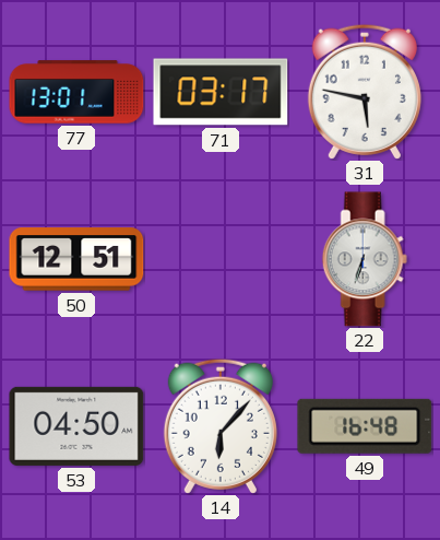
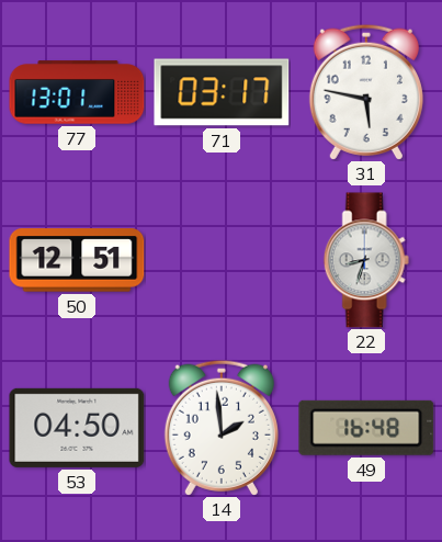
22: 6:33 -> 8:33 (366, 260)
14: 6:07 -> 1:59 (222, 428)
